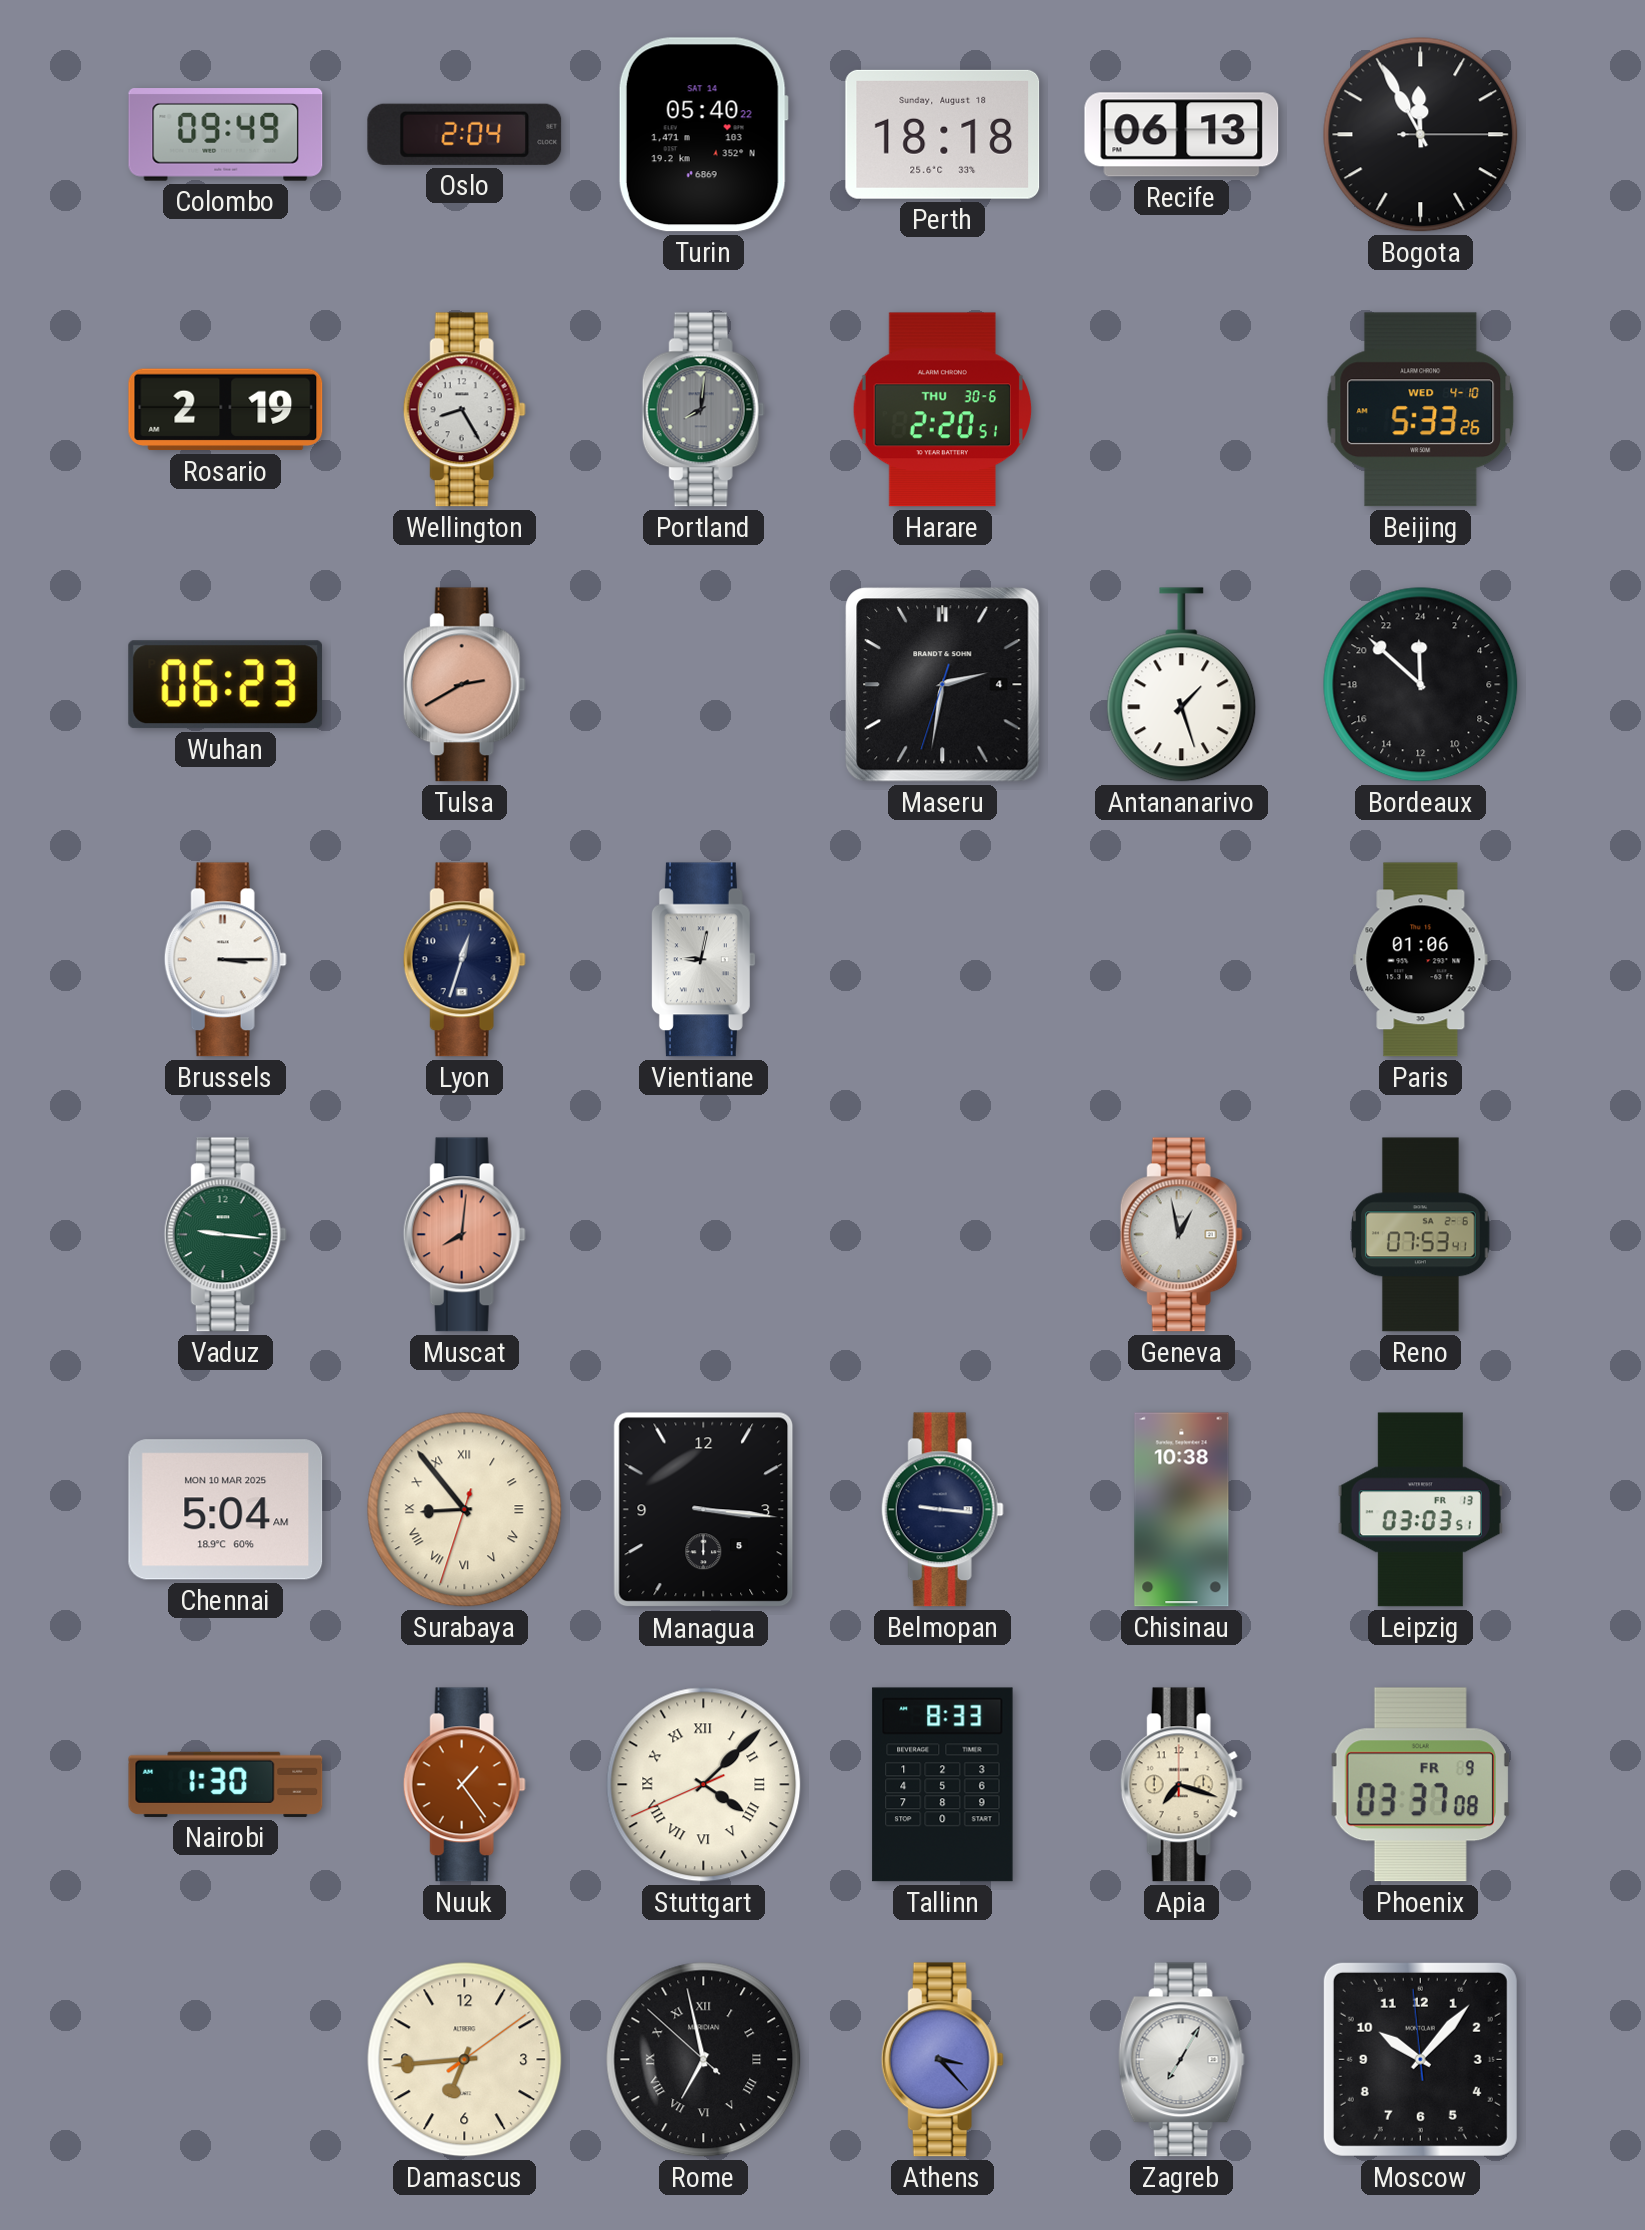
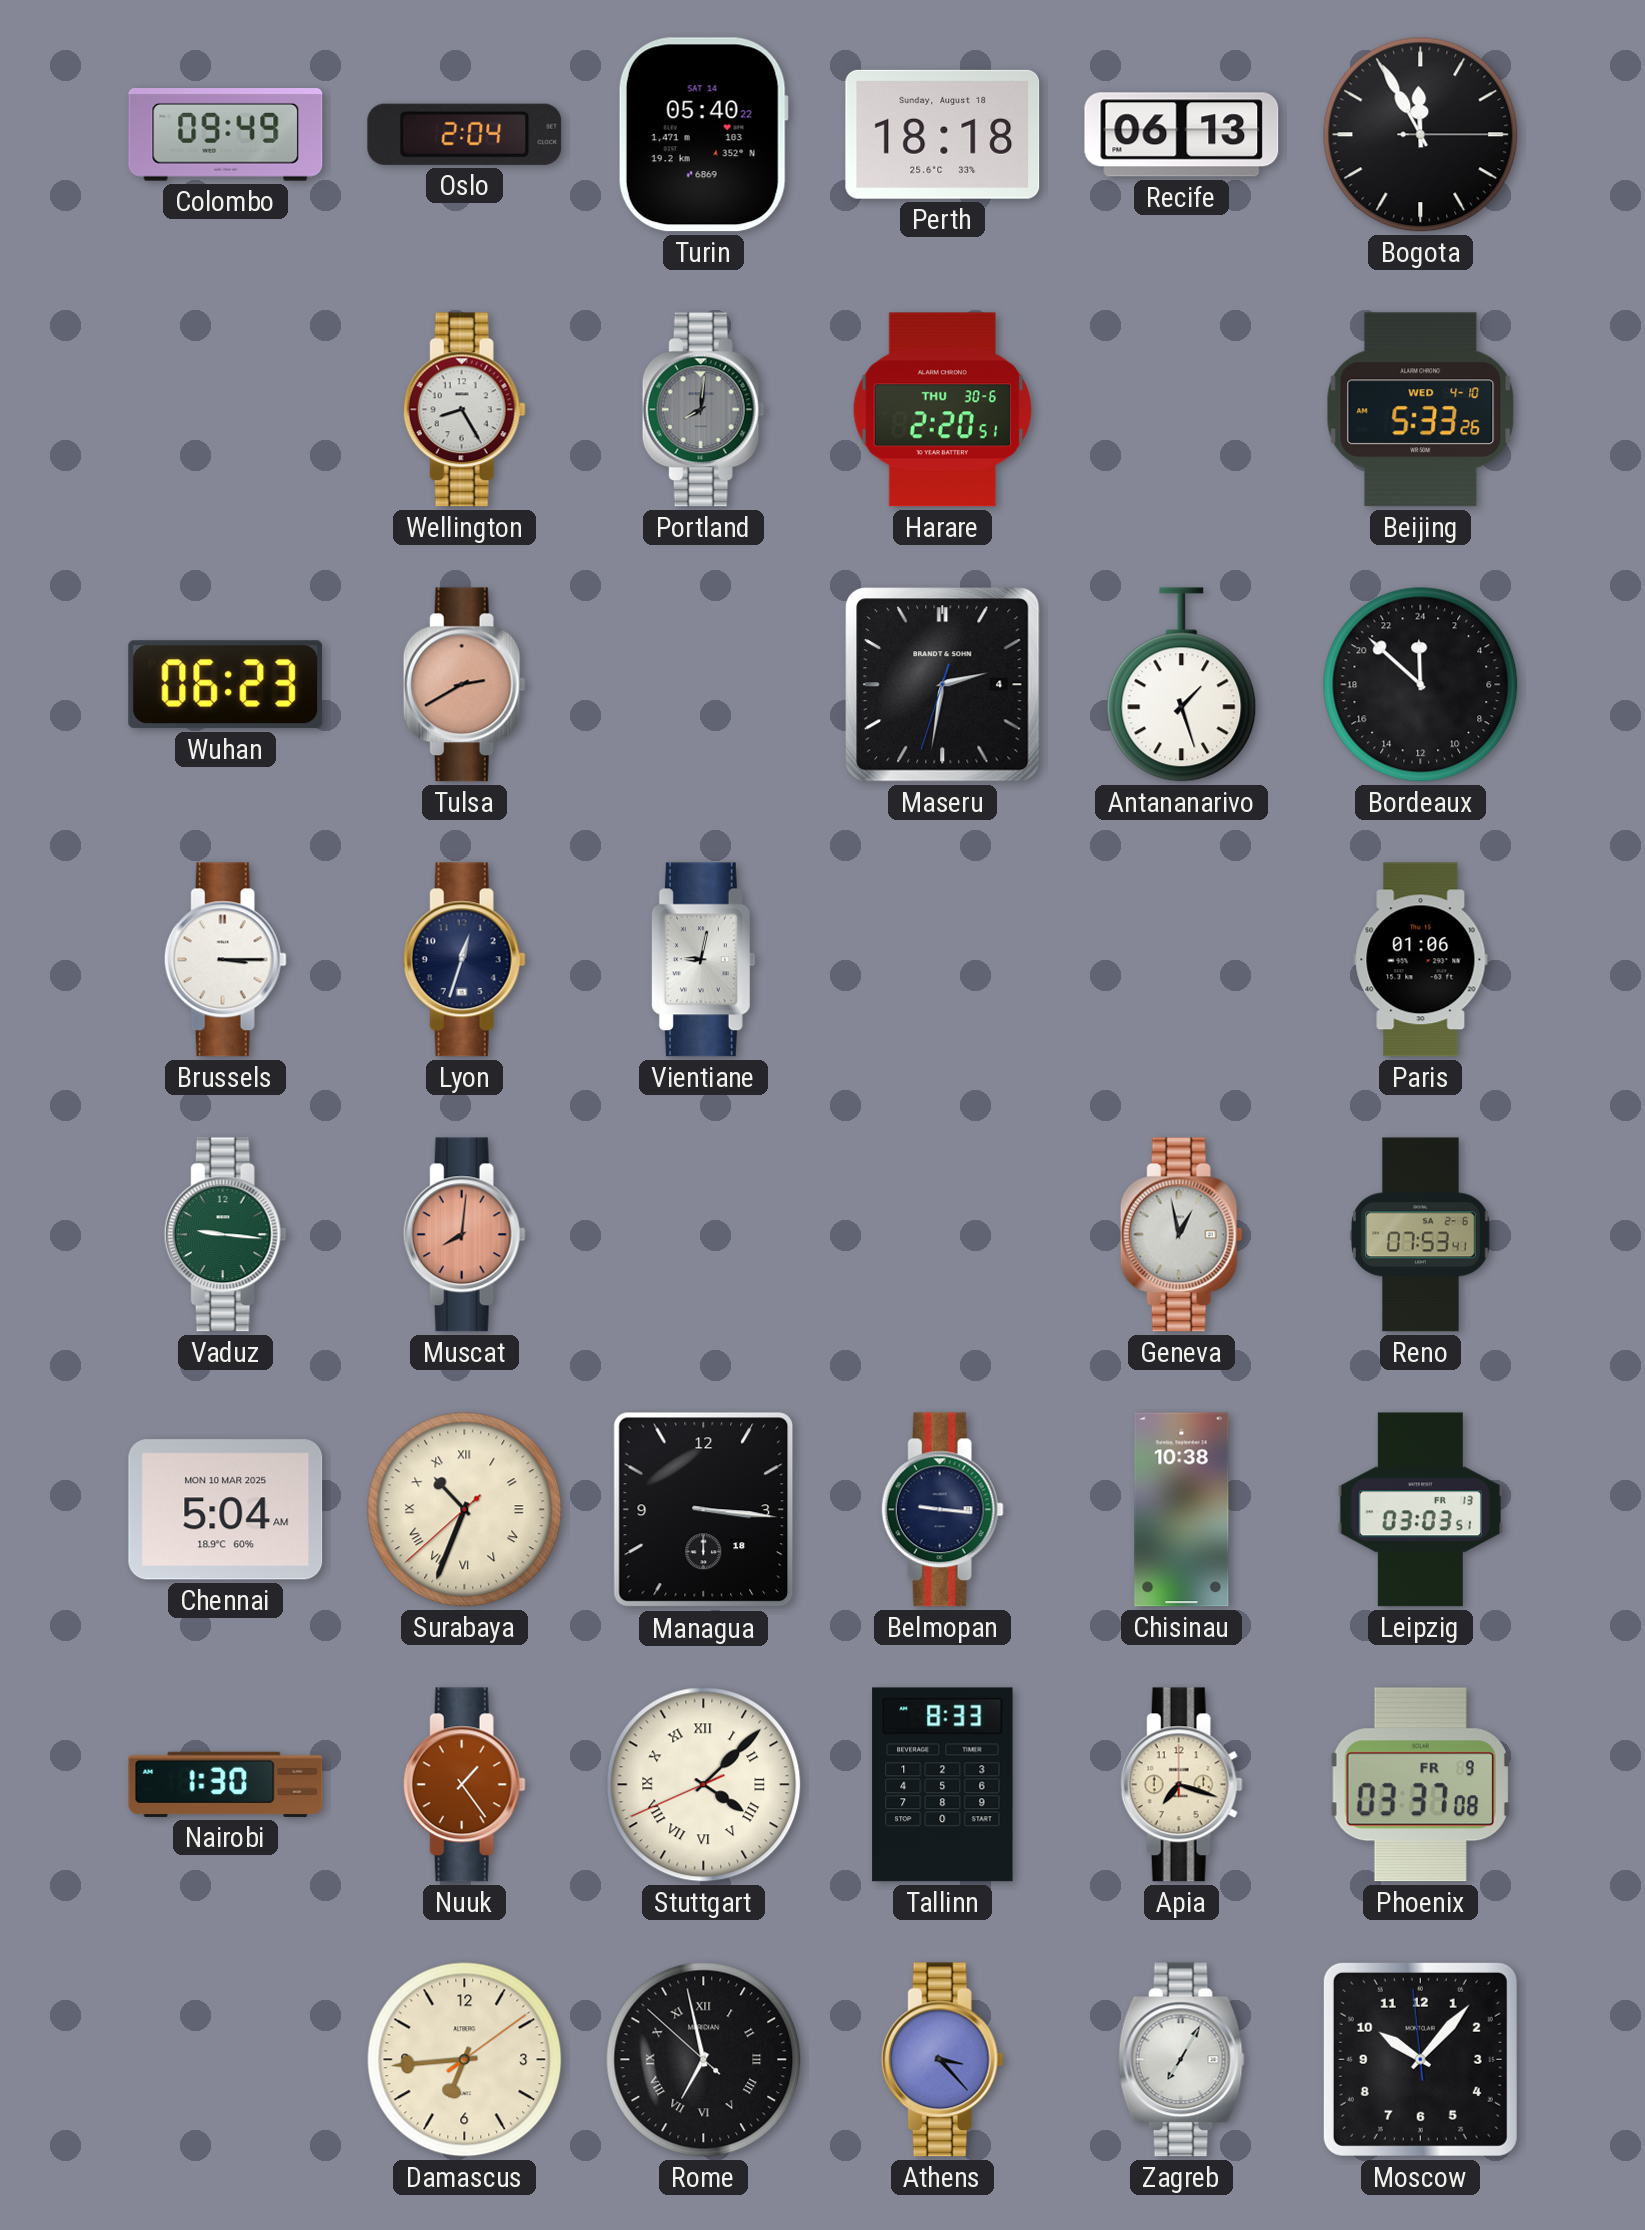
Rosario: 2:19 -> none (226, 410)
Surabaya: 8:53 -> 10:33 (465, 1510)
Managua date: 5 -> 18 (704, 1510)
